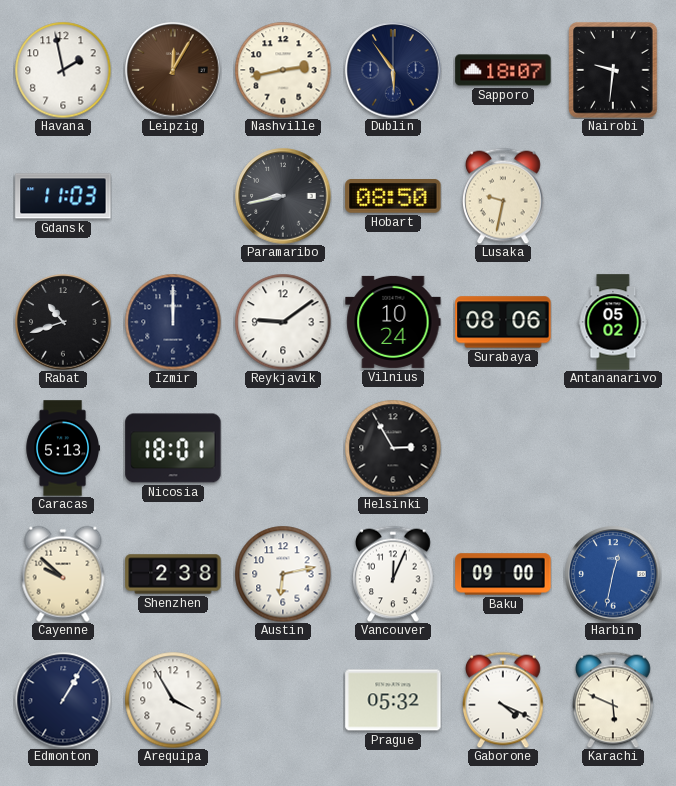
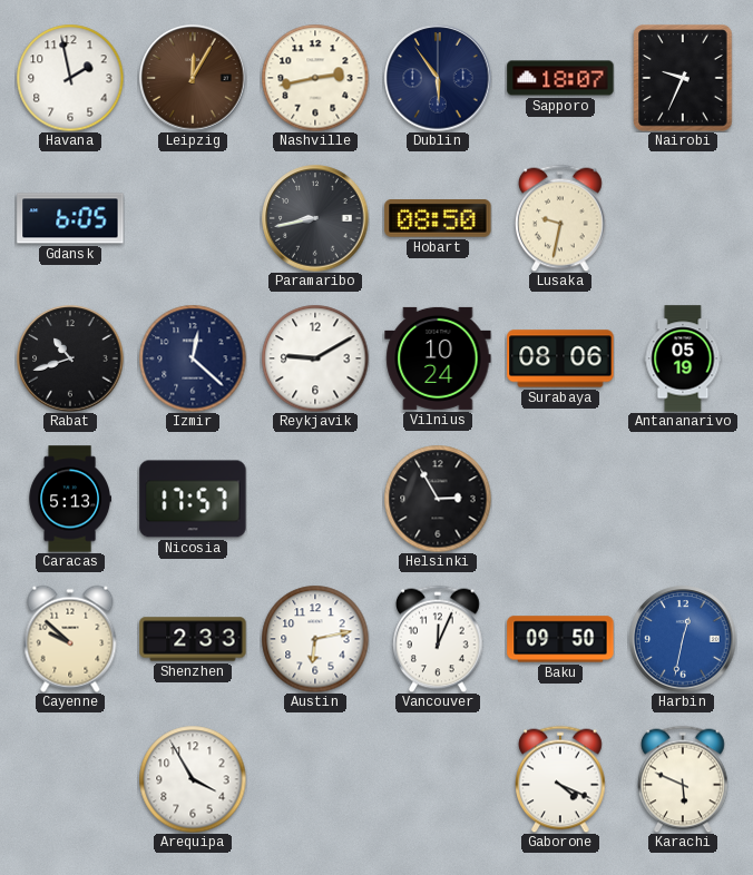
Nairobi: 9:31 -> 9:34 (683, 78)
Gdansk: 11:03 -> 6:05 (70, 218)
Izmir: 12:00 -> 12:22 (193, 358)
Reykjavik: 9:09 -> 9:10 (315, 358)
Antananarivo: 05:02 -> 05:19 (683, 358)
Nicosia: 18:01 -> 17:57 (193, 499)
Shenzhen: 2:38 -> 2:33 (193, 639)
Baku: 09:00 -> 09:50 (560, 639)
Edmonton: 1:05 -> none (63, 700)
Prague: 05:32 -> none (393, 700)
